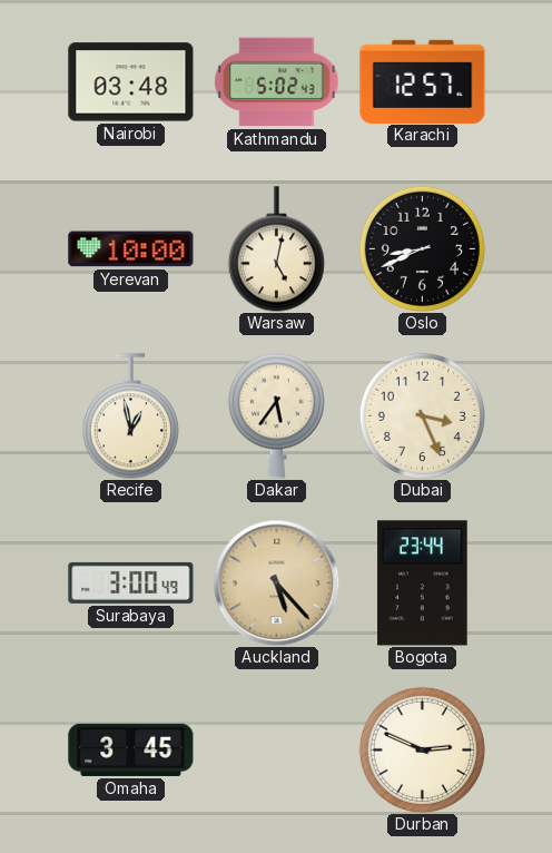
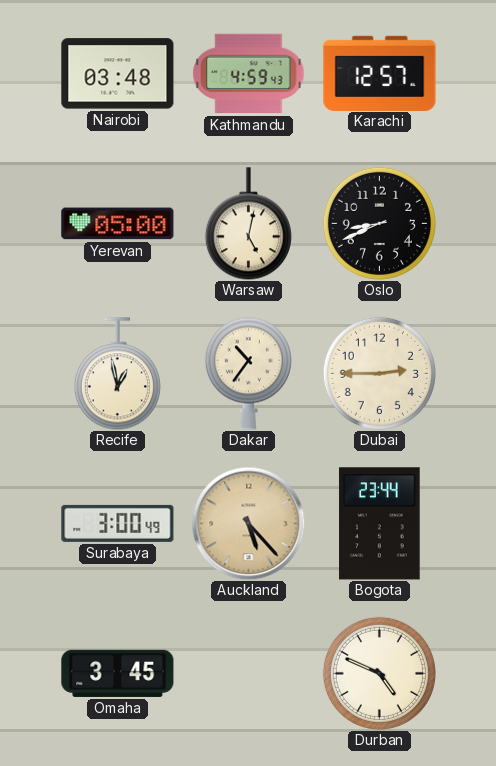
Kathmandu: 5:02 -> 4:59 (249, 74)
Yerevan: 10:00 -> 05:00 (118, 224)
Dakar: 5:36 -> 10:36 (248, 373)
Dubai: 3:26 -> 2:45 (379, 373)
Durban: 2:49 -> 4:49 (379, 673)
